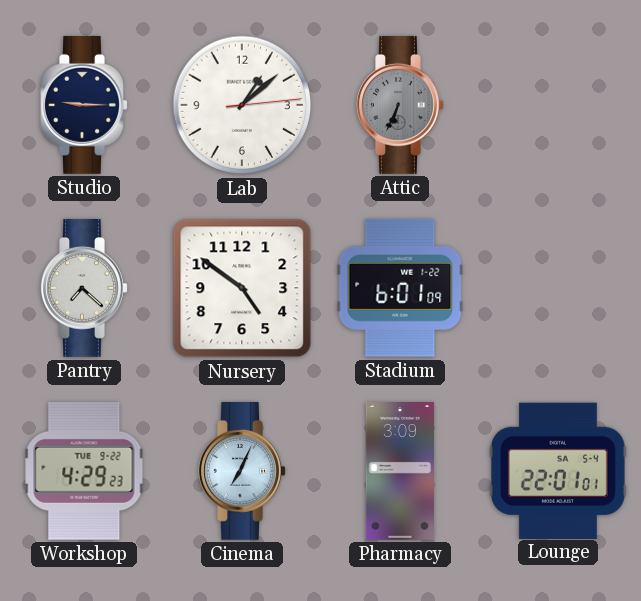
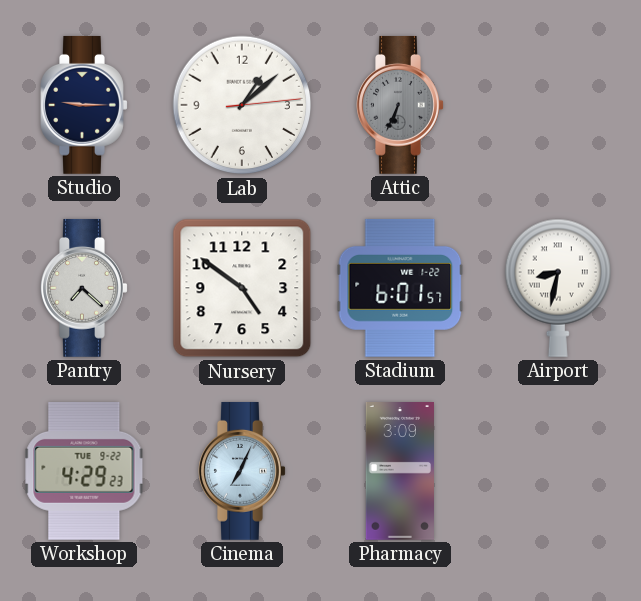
Stadium: 6:01:09 -> 6:01:57 (400, 288)
Airport: none -> 8:32 (557, 288)
Lounge: 22:01 -> none (558, 470)
